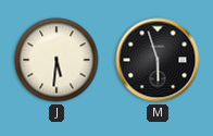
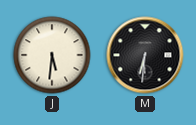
M: 5:57 -> 6:31 (145, 55)
